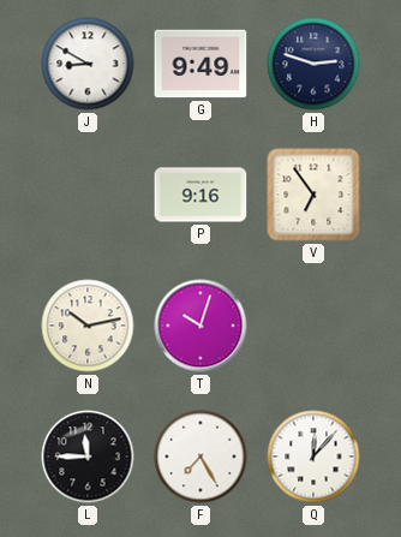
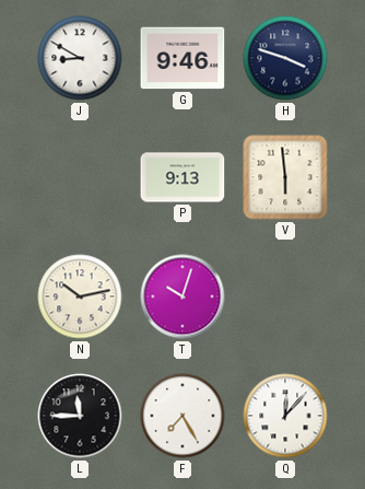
G: 9:49 -> 9:46 (182, 58)
H: 2:48 -> 3:48 (285, 58)
P: 9:16 -> 9:13 (182, 177)
V: 6:54 -> 5:59 (285, 177)
